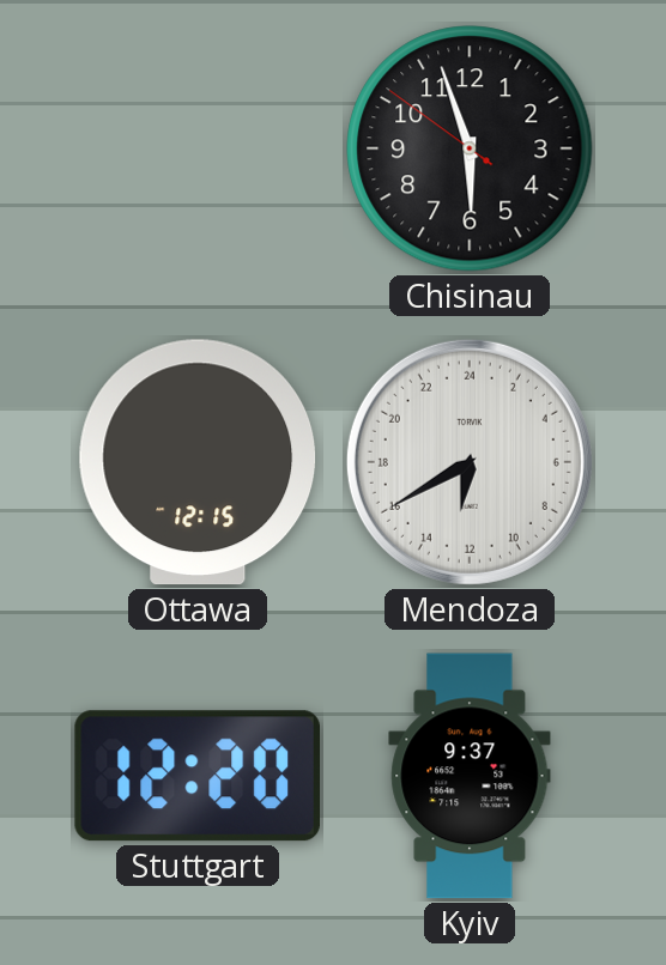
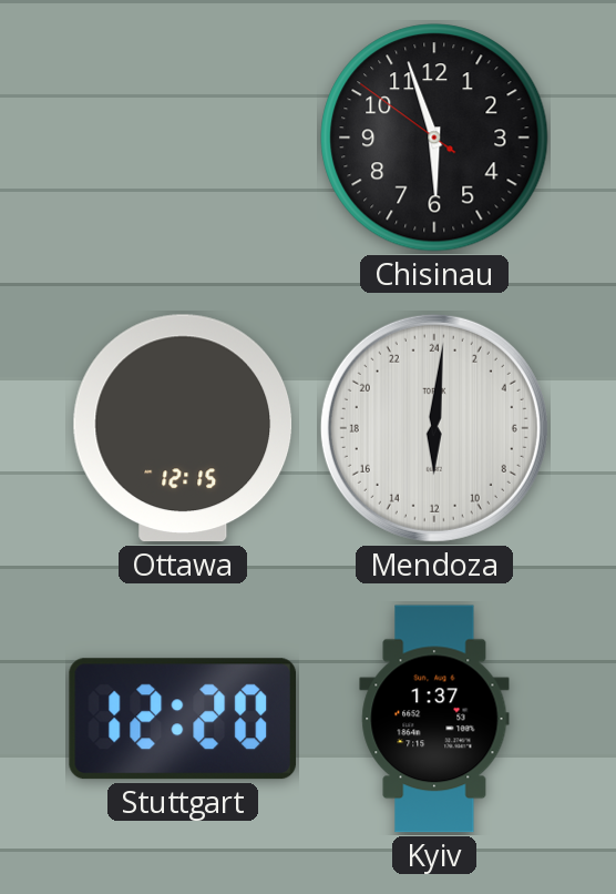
Mendoza: 12:40 -> 12:01 (434, 428)
Kyiv: 9:37 -> 1:37 (434, 719)
